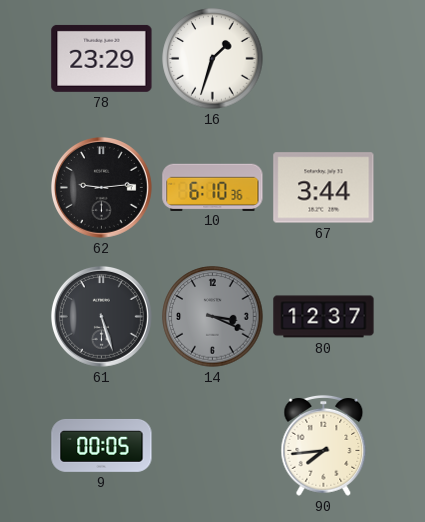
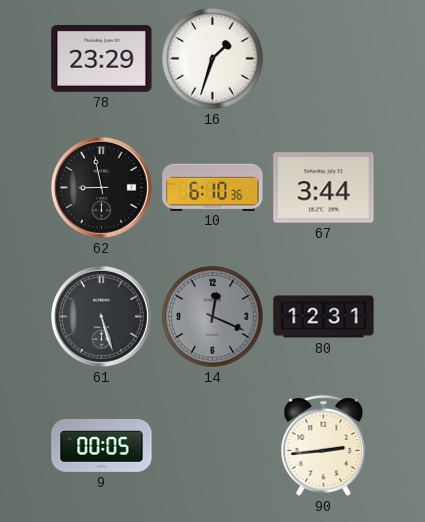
62: 9:14 -> 8:58 (101, 187)
14: 3:19 -> 12:19 (213, 317)
80: 12:37 -> 12:31 (324, 317)
90: 7:44 -> 2:44 (324, 445)
